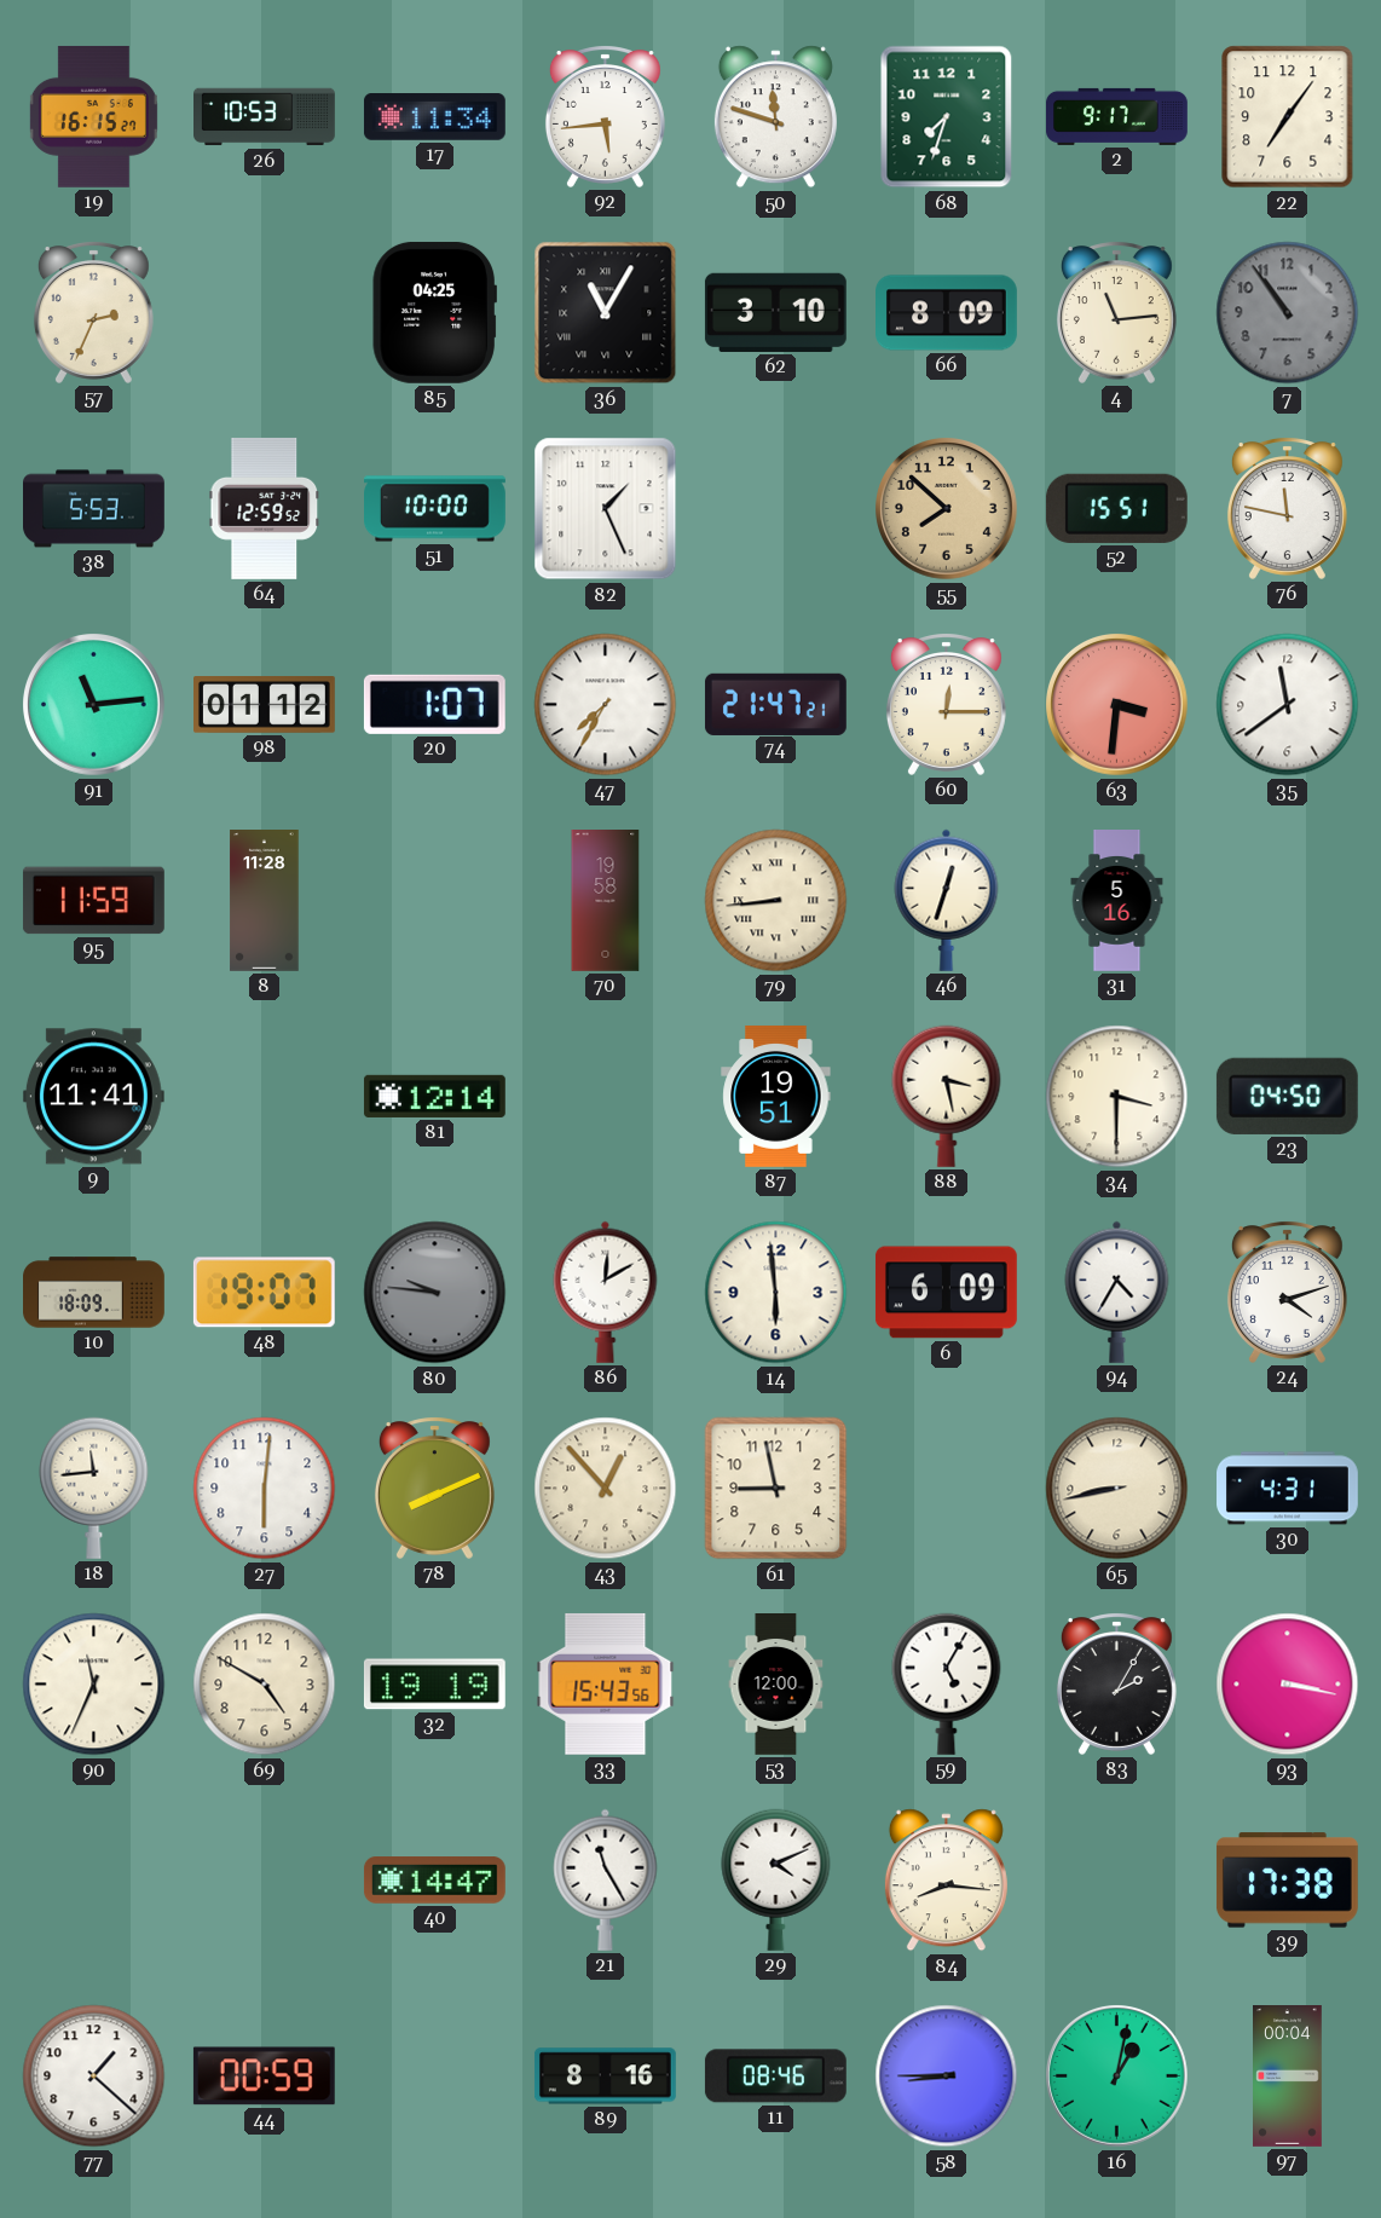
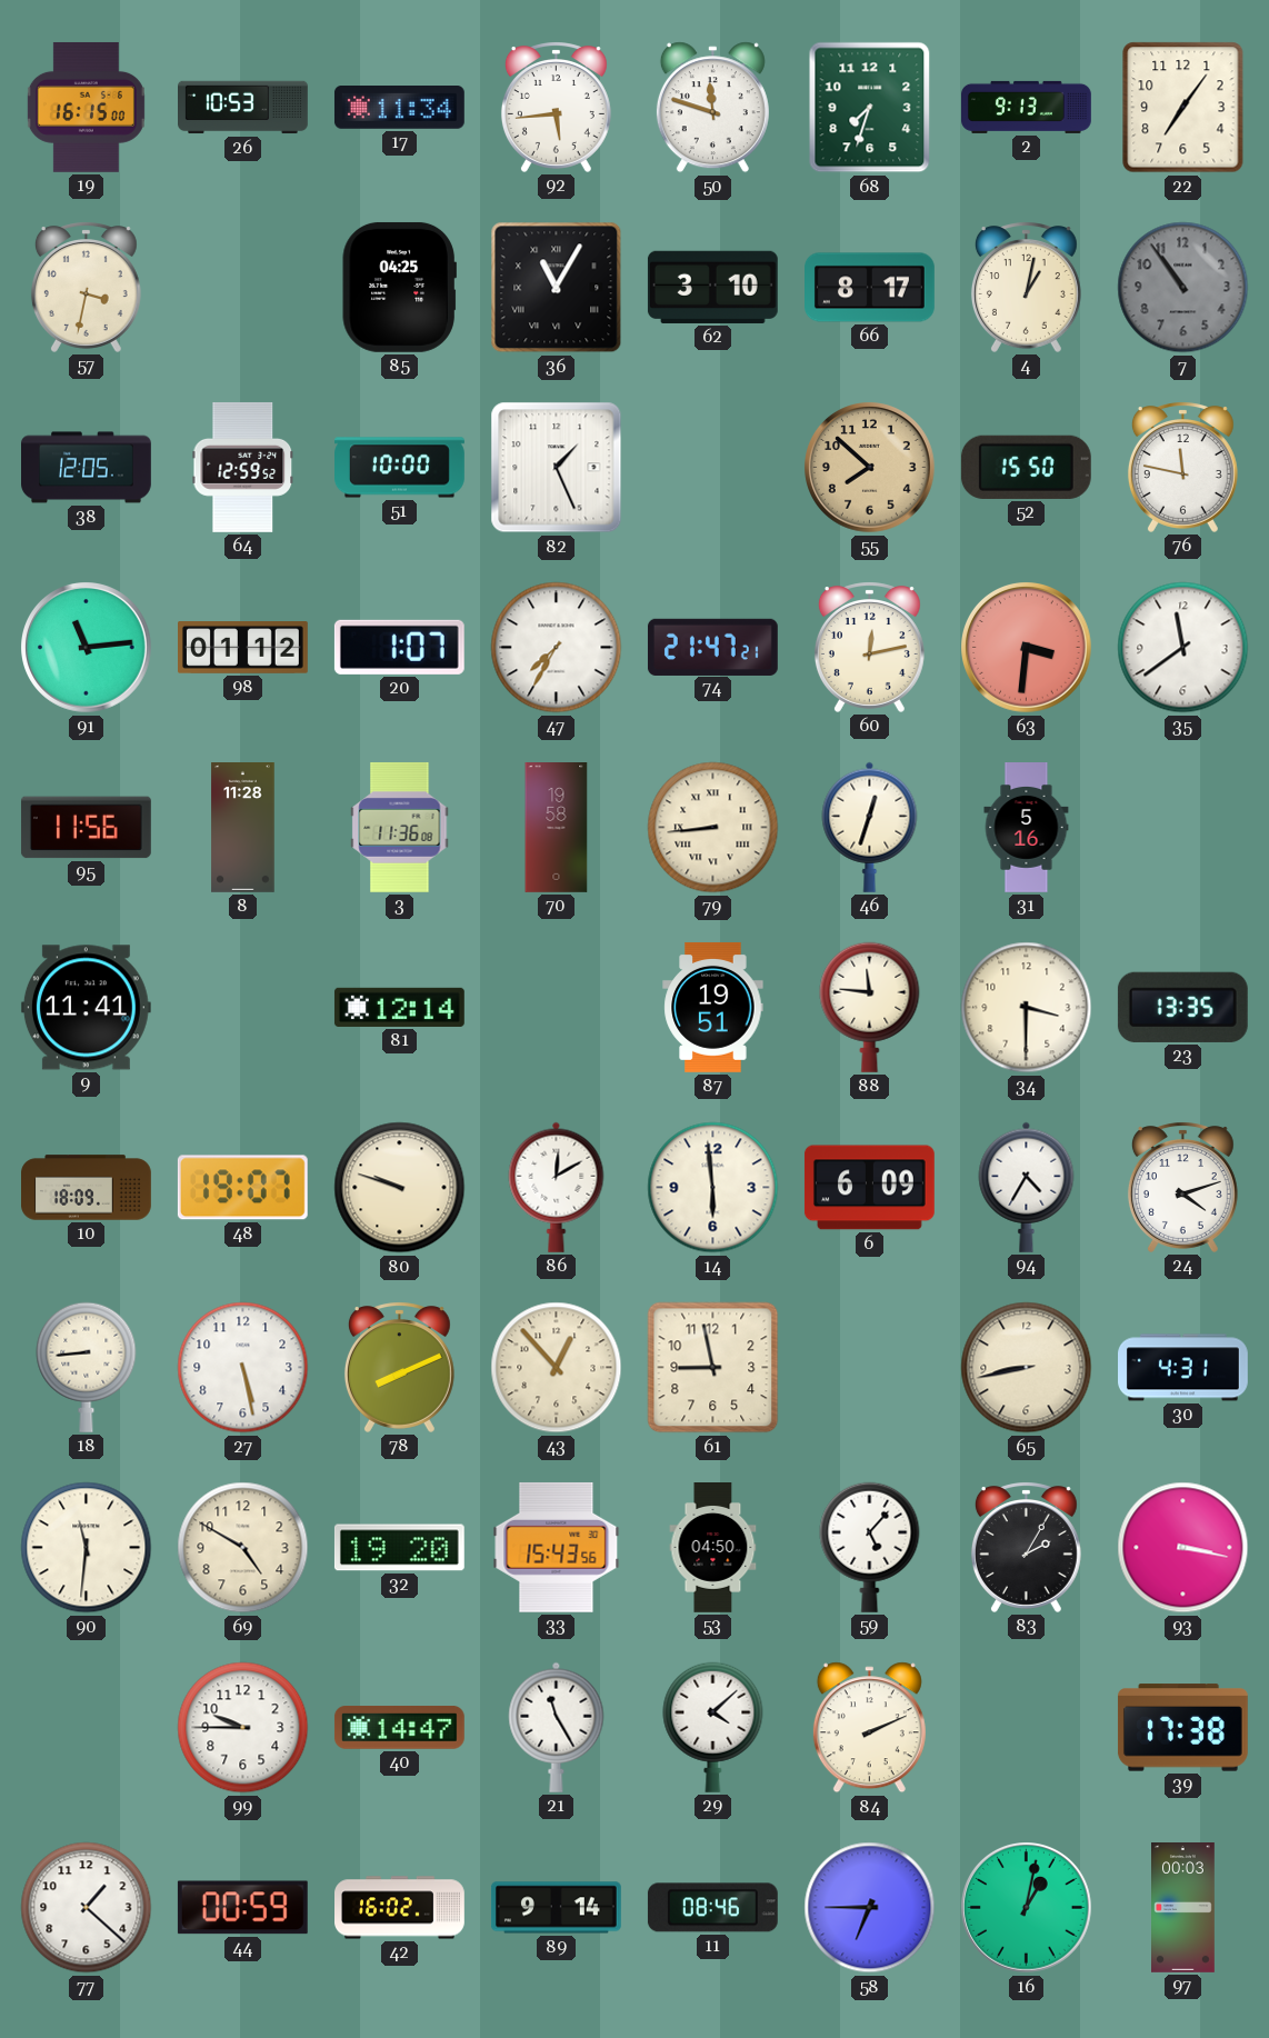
19: 16:15:27 -> 16:15:00 (86, 107)
2: 9:17 -> 9:13 (1027, 107)
57: 2:34 -> 3:32 (86, 287)
66: 8:09 -> 8:17 (870, 288)
4: 11:14 -> 1:02 (1026, 287)
38: 5:53 -> 12:05 (87, 468)
52: 15:51 -> 15:50 (1026, 467)
60: 12:15 -> 12:13 (869, 647)
95: 11:59 -> 11:56 (86, 828)
3: none -> 11:36 (400, 827)
88: 3:28 -> 11:46 (870, 1007)
23: 04:50 -> 13:35 (1182, 1007)
80: 9:46 -> 9:48 (400, 1188)
80 dial: grey -> cream (400, 1188)
18: 11:44 -> 8:44 (87, 1367)
27: 6:01 -> 5:28 (243, 1368)
90: 11:34 -> 11:31 (87, 1548)
32: 19:19 -> 19:20 (399, 1548)
53: 12:00 -> 04:50 (713, 1548)
59: 5:05 -> 5:07 (870, 1547)
99: none -> 9:45 (243, 1728)
29: 4:11 -> 4:08 (713, 1727)
84: 8:16 -> 2:11 (869, 1728)
42: none -> 16:02 (400, 1908)
89: 8:16 -> 9:14 (556, 1908)
58: 8:45 -> 6:45 (870, 1908)
97: 00:04 -> 00:03 (1183, 1908)
